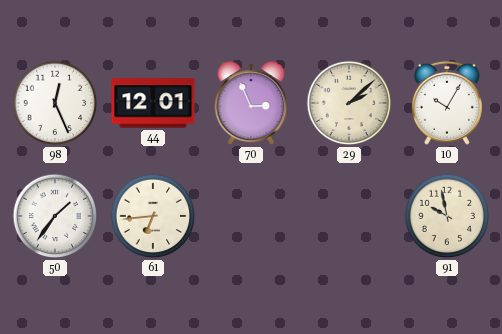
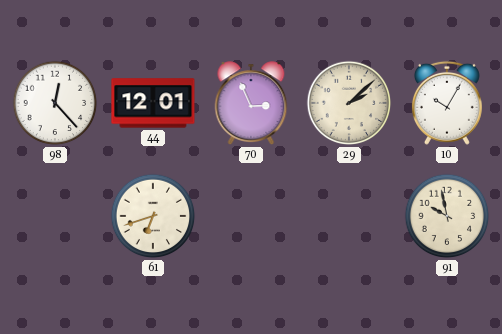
98: 12:26 -> 12:23 (55, 103)
50: 1:36 -> none (55, 216)
61: 6:44 -> 6:42 (153, 216)
